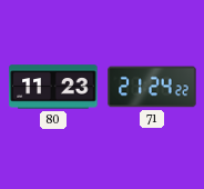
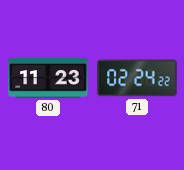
71: 21:24 -> 02:24 (137, 78)
